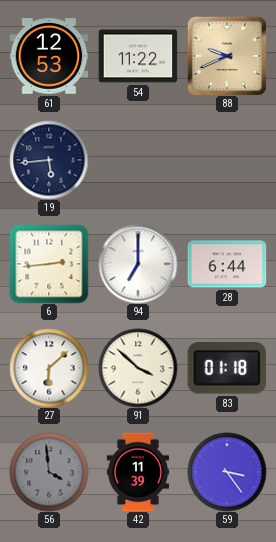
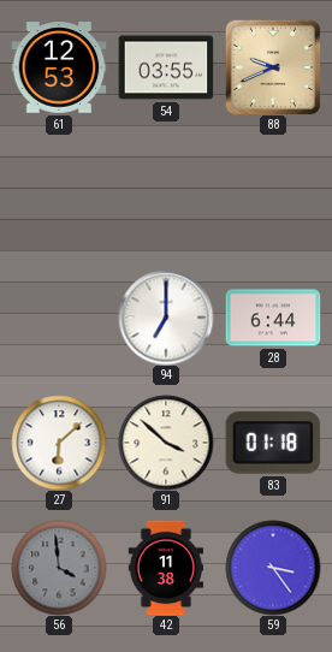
54: 11:22 -> 03:55 (166, 67)
19: 5:44 -> none (49, 160)
6: 2:44 -> none (49, 264)
42: 11:39 -> 11:38 (165, 568)
